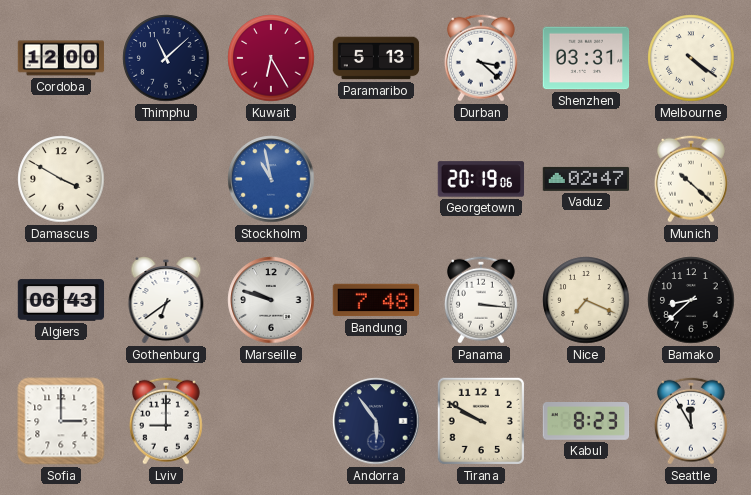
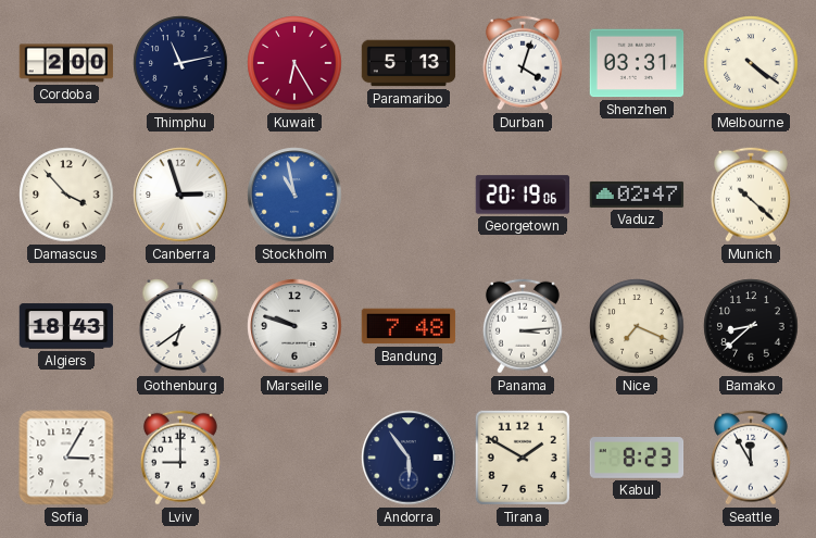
Cordoba: 12:00 -> 2:00 (66, 63)
Thimphu: 11:08 -> 11:13 (180, 63)
Durban: 3:22 -> 4:03 (523, 63)
Damascus: 3:50 -> 3:53 (66, 195)
Canberra: none -> 2:57 (180, 195)
Algiers: 06:43 -> 18:43 (66, 326)
Panama: 3:16 -> 3:14 (523, 326)
Sofia: 3:00 -> 3:05 (66, 458)
Tirana: 9:50 -> 1:50 (523, 458)
